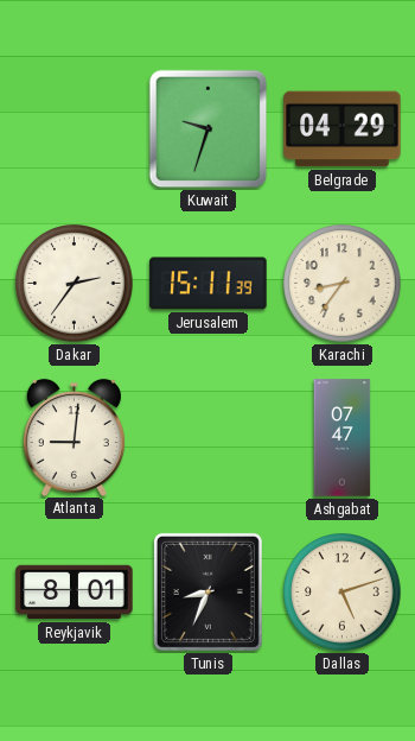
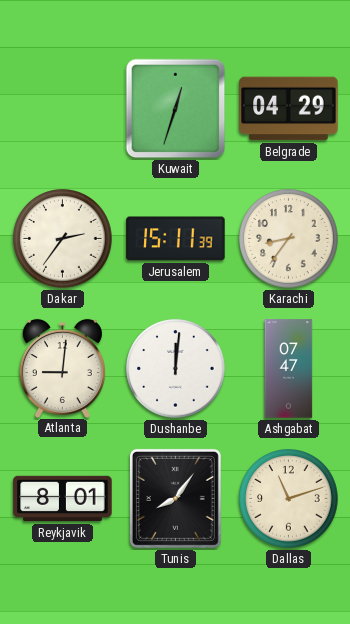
Kuwait: 9:33 -> 12:33 (176, 109)
Dushanbe: none -> 12:01 (176, 369)
Tunis: 8:34 -> 8:06 (175, 498)
Dallas: 5:12 -> 11:12 (289, 499)
